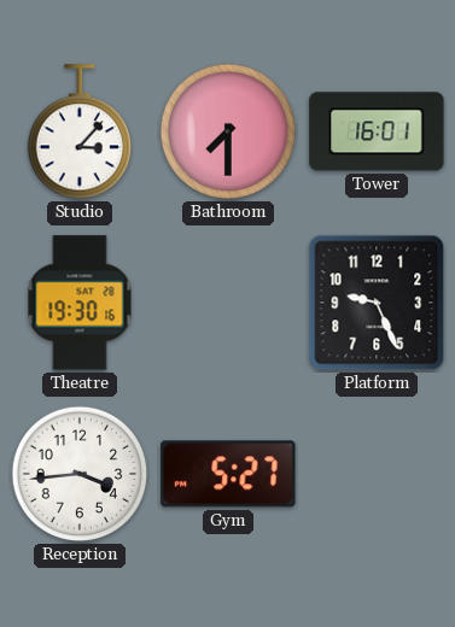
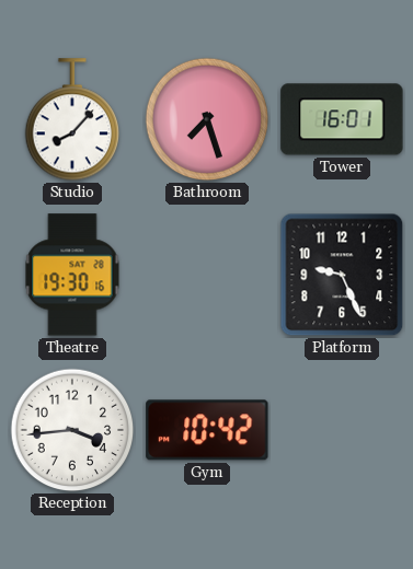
Studio: 3:07 -> 8:07 (71, 120)
Bathroom: 7:30 -> 7:27 (207, 119)
Gym: 5:27 -> 10:42 (207, 430)
